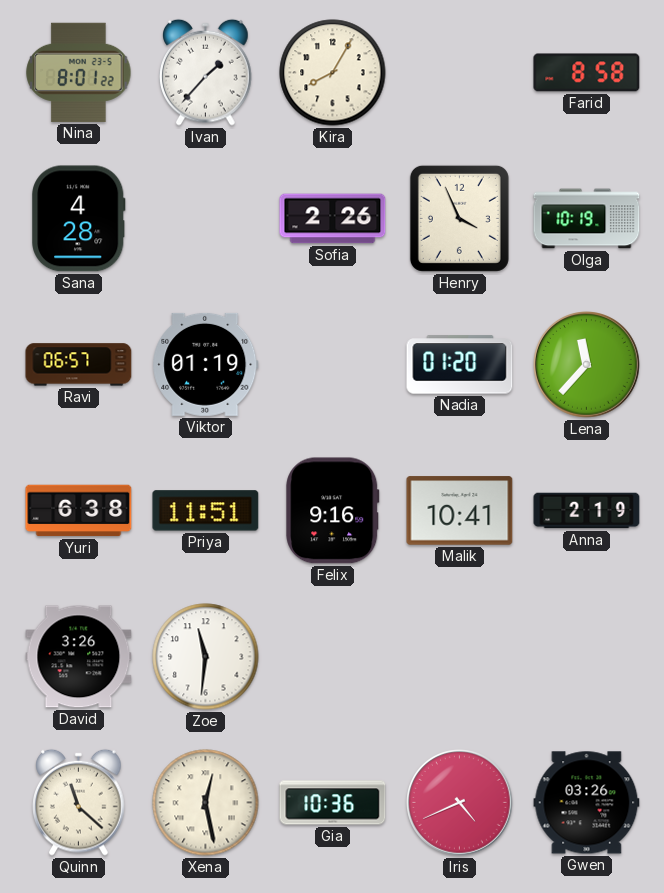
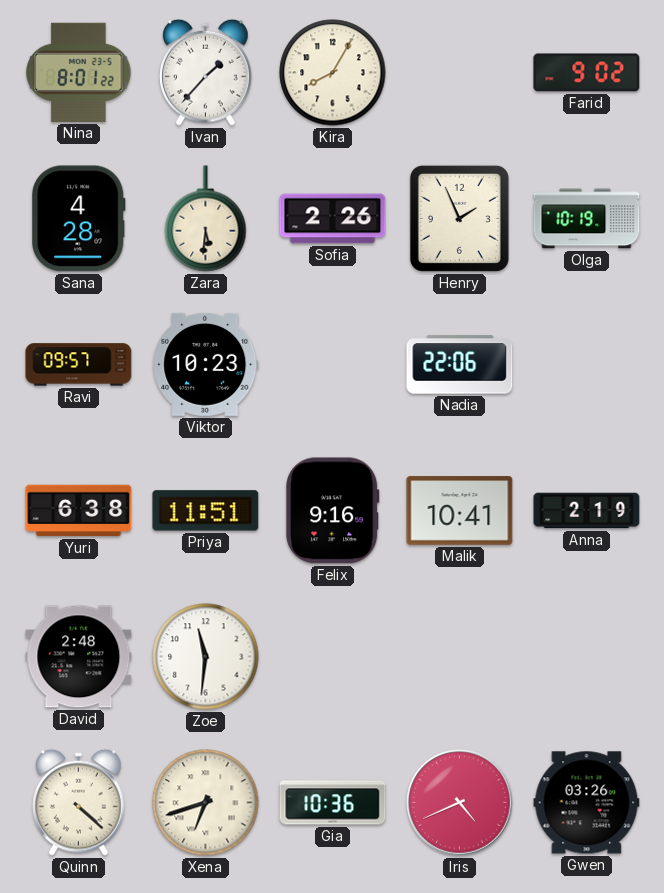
Farid: 8:58 -> 9:02 (587, 73)
Zara: none -> 5:31 (206, 219)
Henry: 3:56 -> 1:56 (459, 218)
Ravi: 06:57 -> 09:57 (79, 365)
Viktor: 01:19 -> 10:23 (206, 364)
Nadia: 01:20 -> 22:06 (460, 365)
Lena: 11:37 -> none (587, 365)
David: 3:26 -> 2:48 (79, 657)
Quinn: 11:22 -> 4:22 (79, 802)
Xena: 12:28 -> 6:42 (206, 803)
